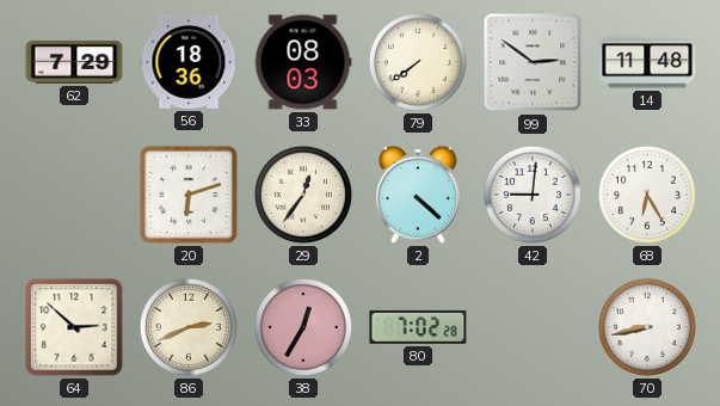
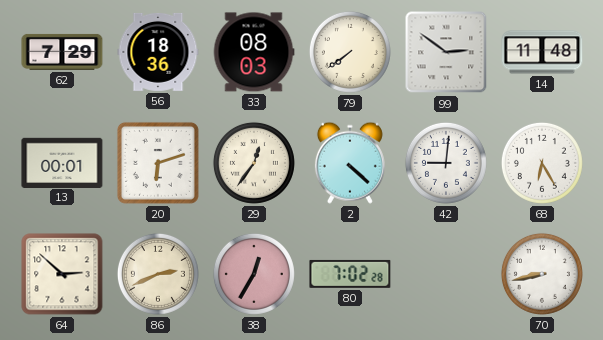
13: none -> 00:01 (62, 162)
